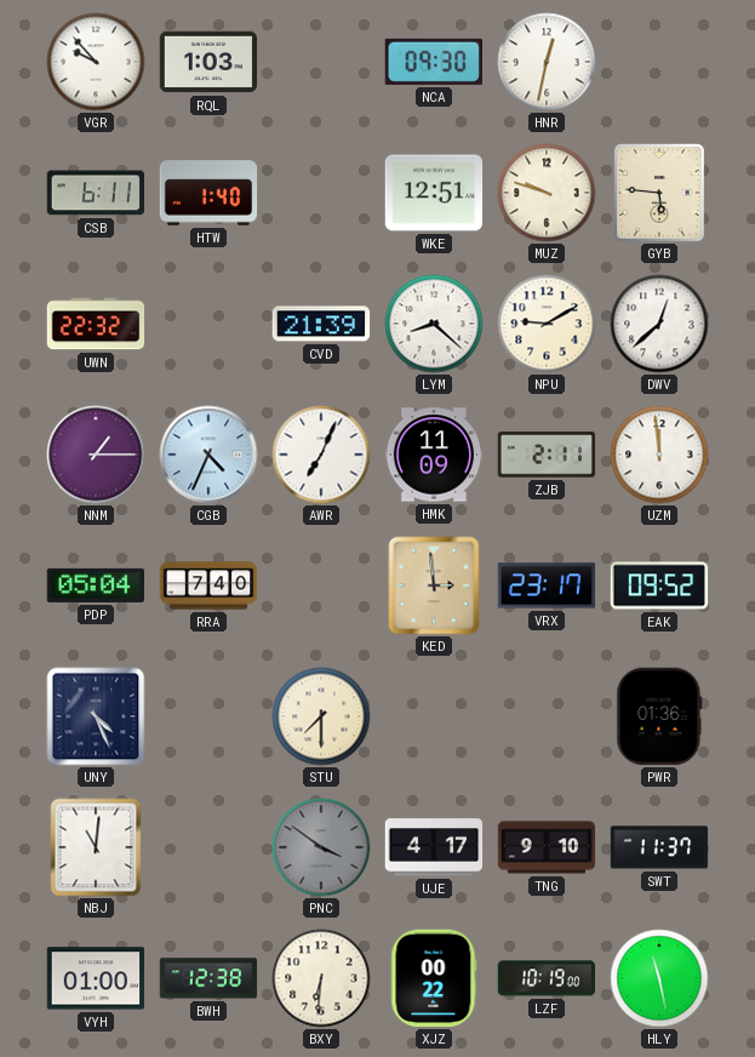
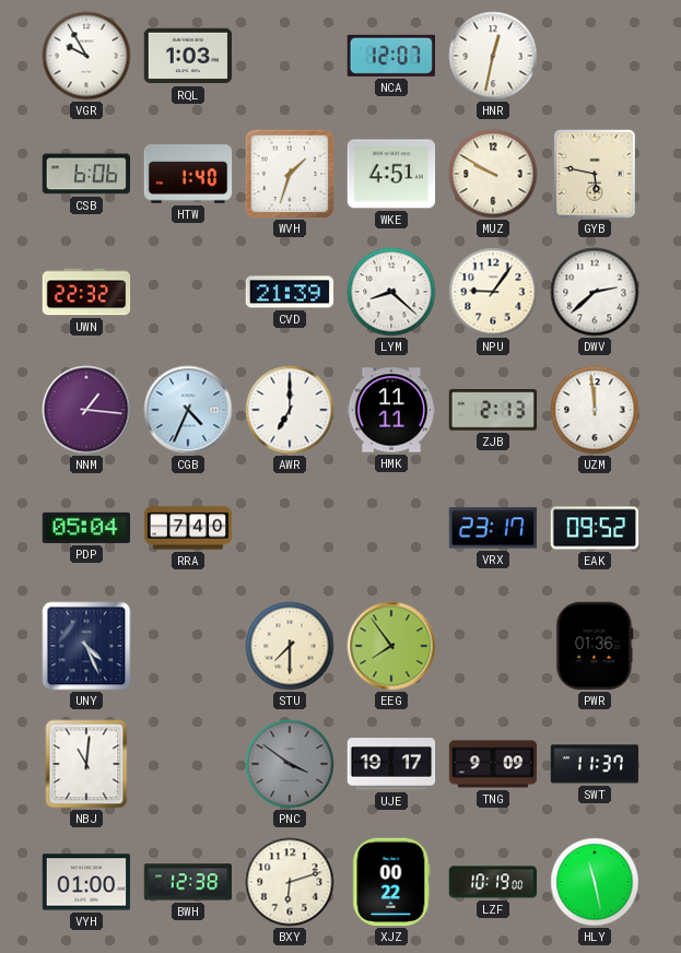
VGR: 9:53 -> 9:55 (86, 56)
NCA: 09:30 -> 12:07 (390, 56)
CSB: 6:11 -> 6:06 (85, 174)
WVH: none -> 1:33 (290, 174)
WKE: 12:51 -> 4:51 (391, 174)
MUZ: 9:48 -> 9:50 (493, 174)
GYB: 5:46 -> 5:47 (596, 174)
NPU: 9:10 -> 9:06 (493, 292)
DWV: 12:38 -> 2:38 (595, 292)
NNM: 1:15 -> 1:16 (86, 410)
AWR: 7:04 -> 7:00 (290, 410)
HMK: 11:09 -> 11:11 (391, 410)
ZJB: 2:11 -> 2:13 (493, 410)
KED: 2:59 -> none (434, 585)
EEG: none -> 7:54 (391, 646)
UJE: 4:17 -> 19:17 (391, 764)
TNG: 9:10 -> 9:09 (493, 764)
BXY: 6:31 -> 6:12 (290, 882)
